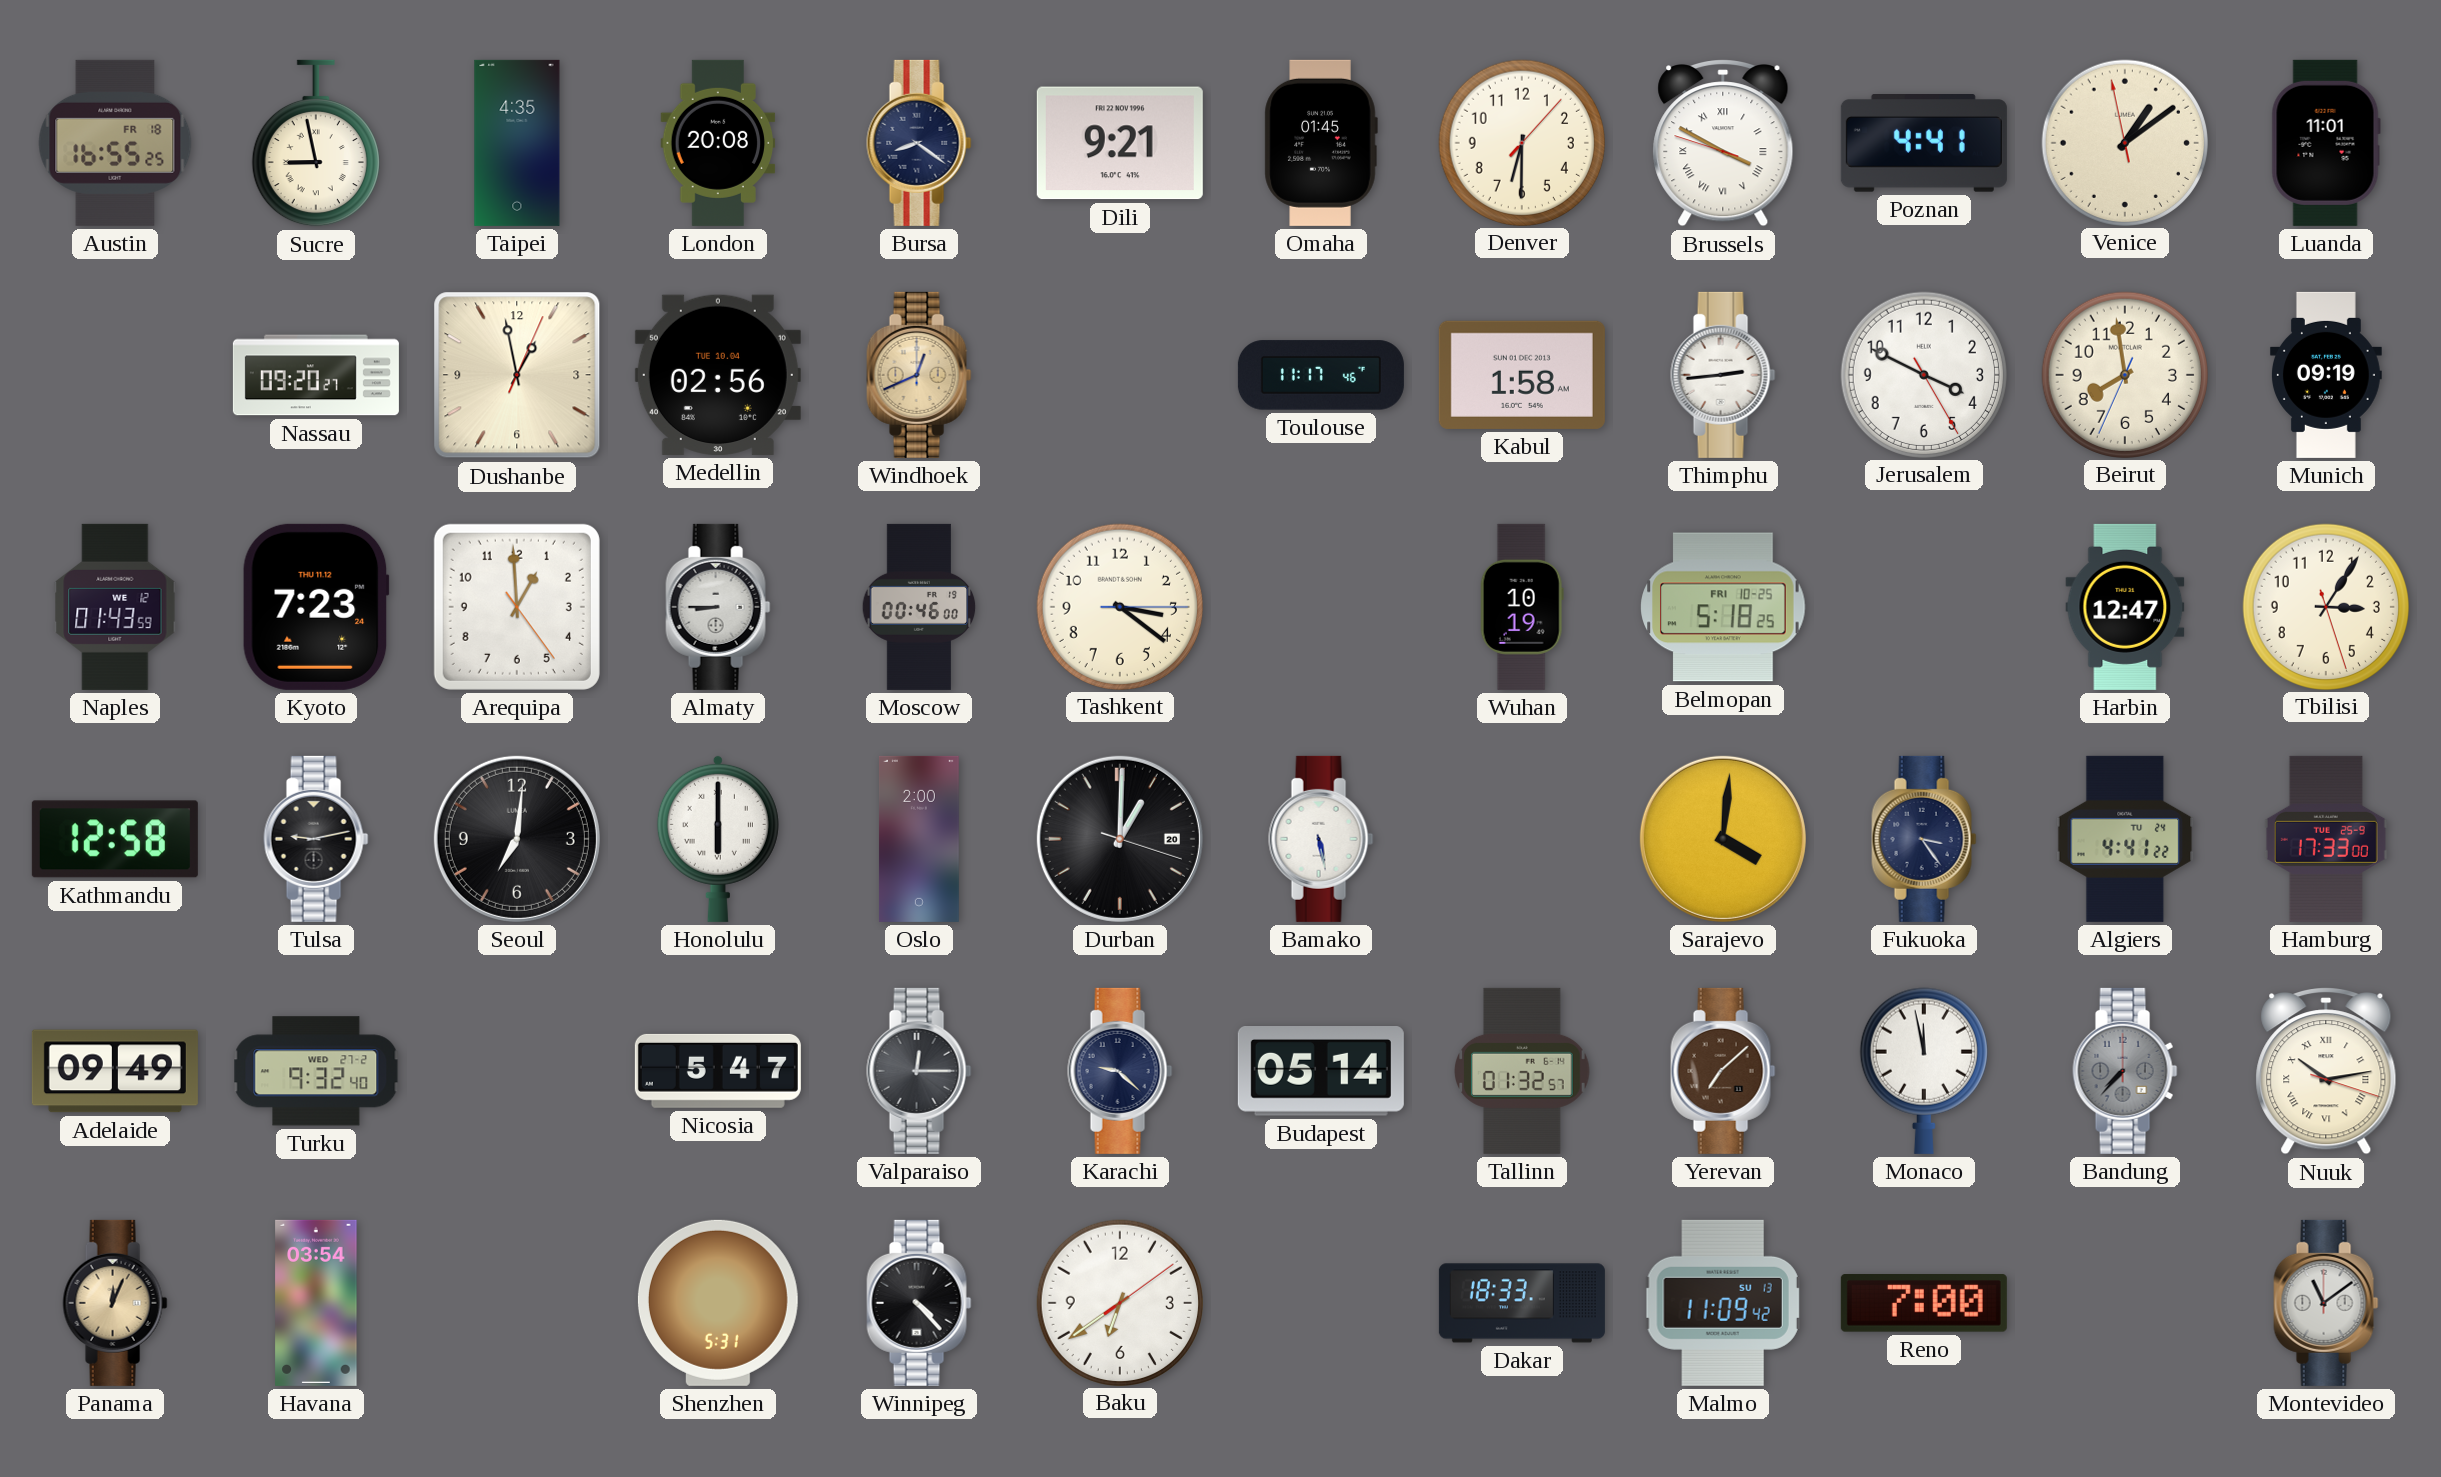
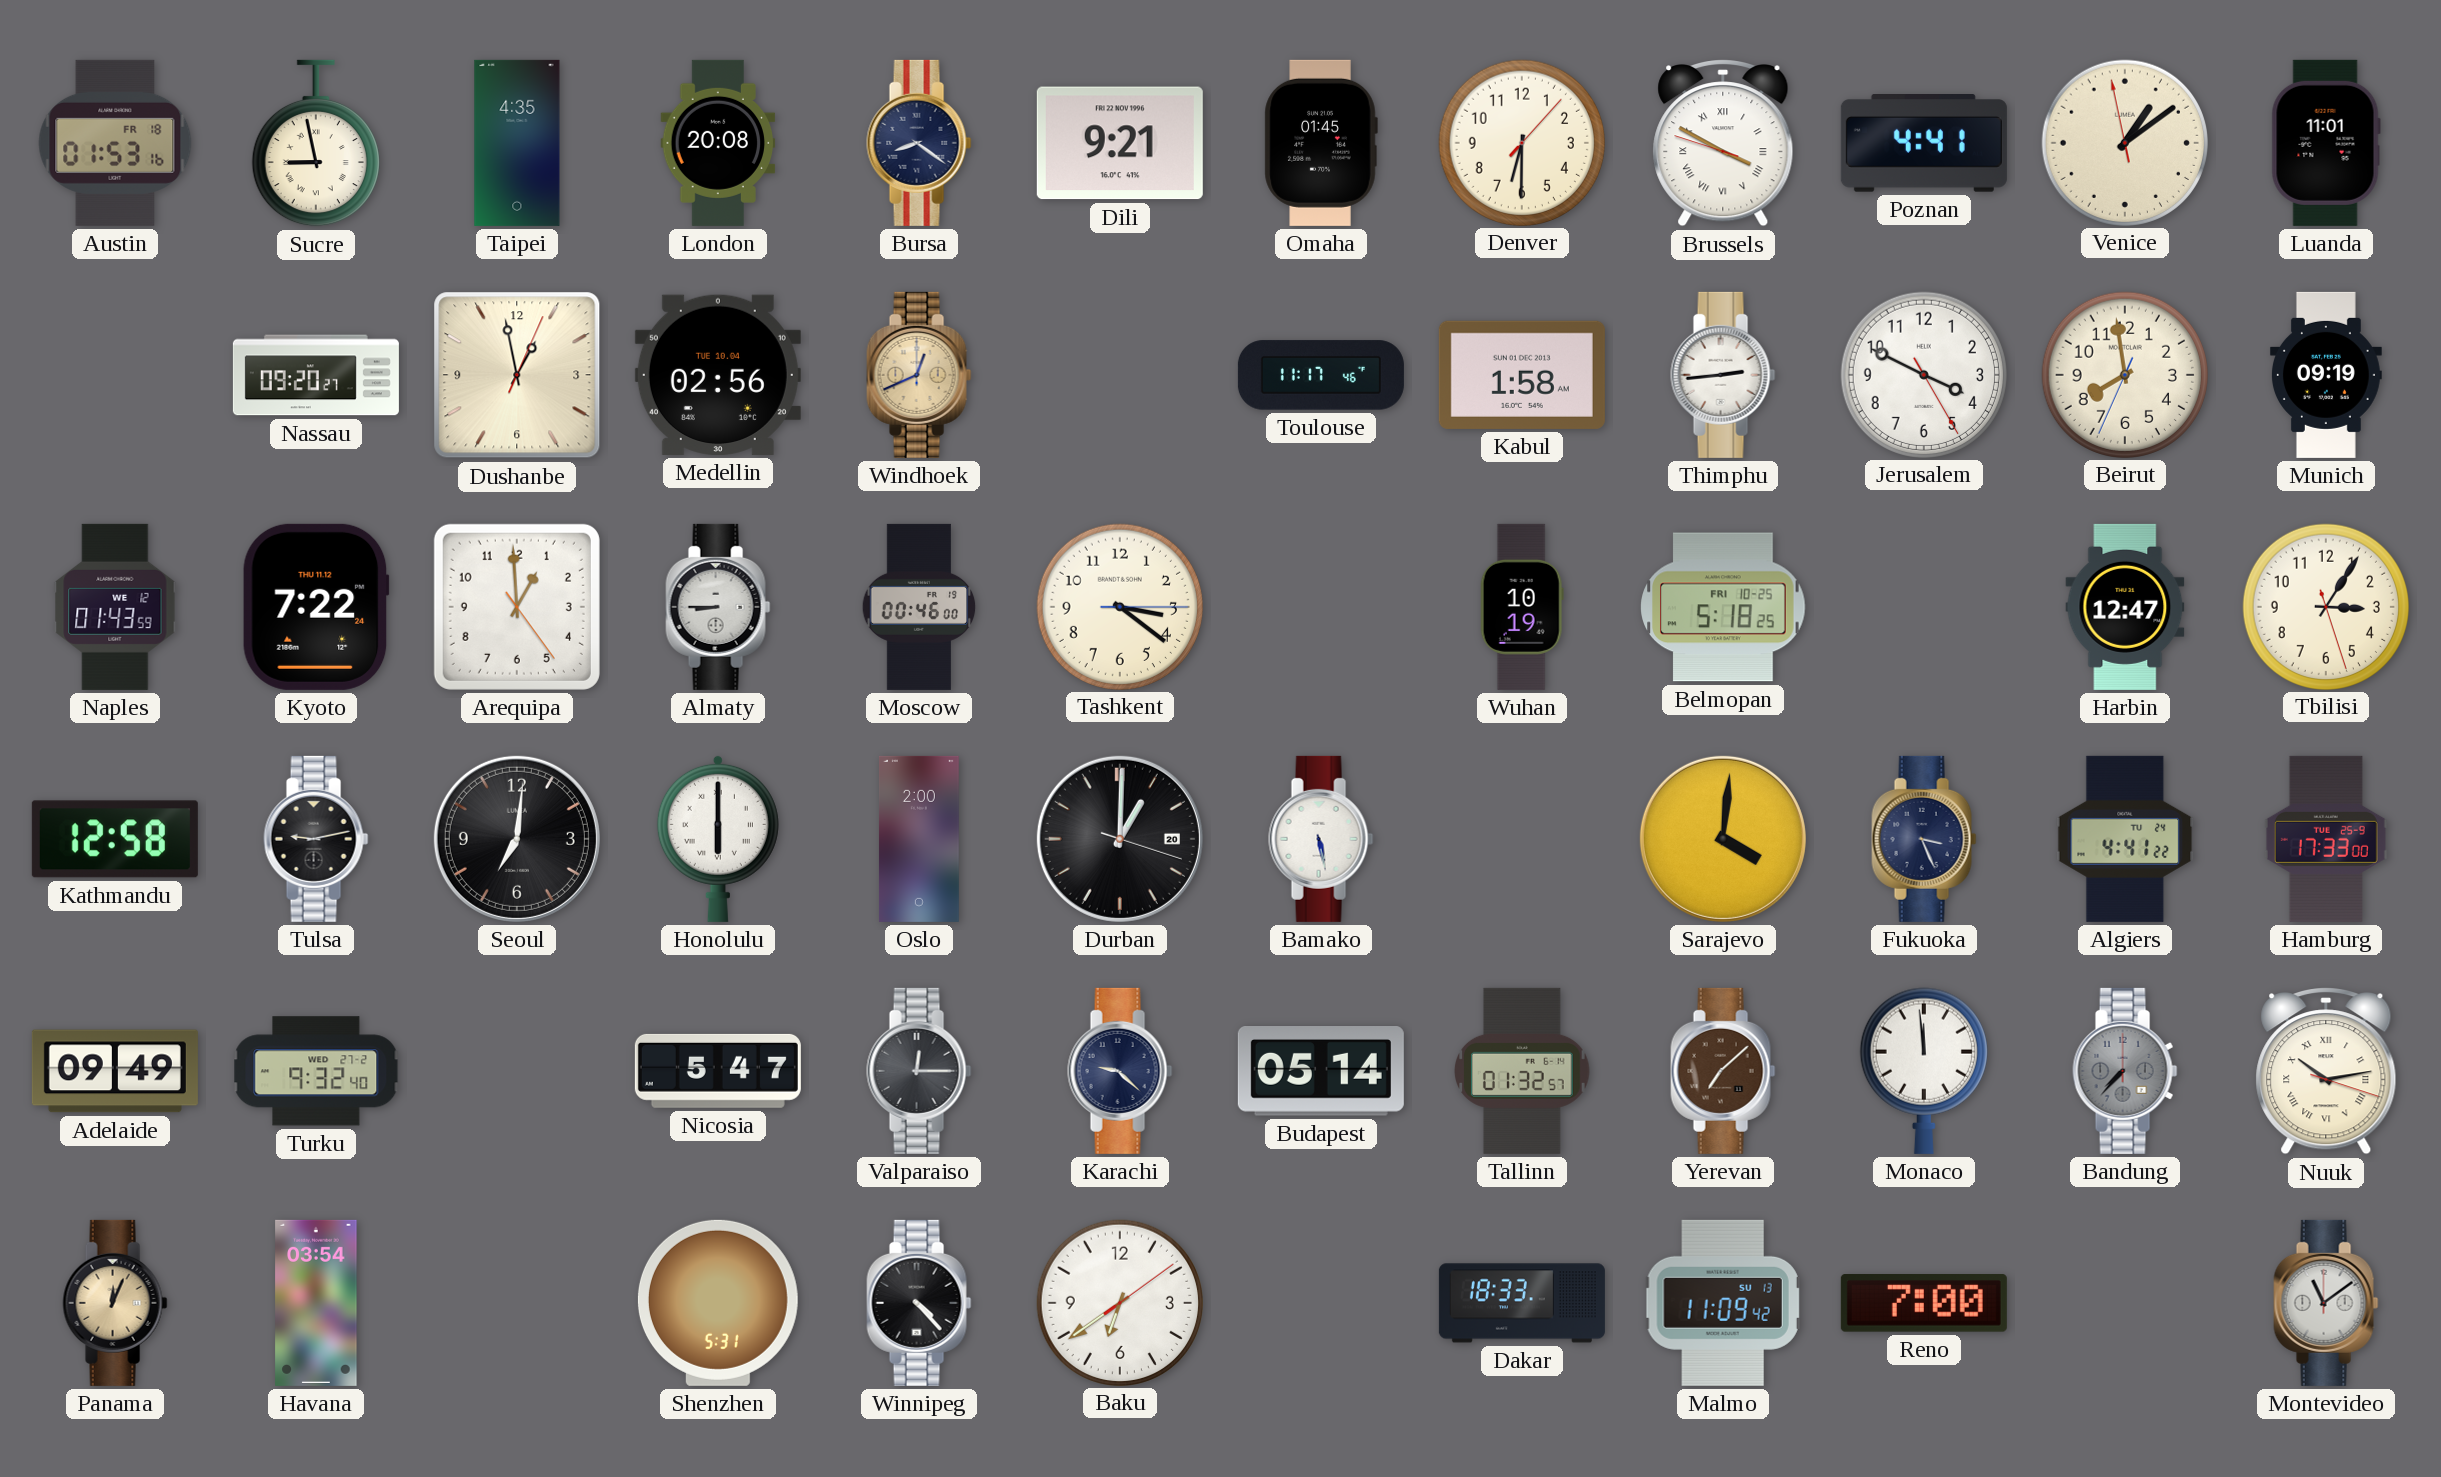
Austin: 16:55 -> 01:53 (115, 143)
Kyoto: 7:23 -> 7:22 (316, 607)
Fukuoka: 3:24 -> 3:26 (1924, 839)
Monaco: 11:58 -> 11:59 (1924, 1071)
